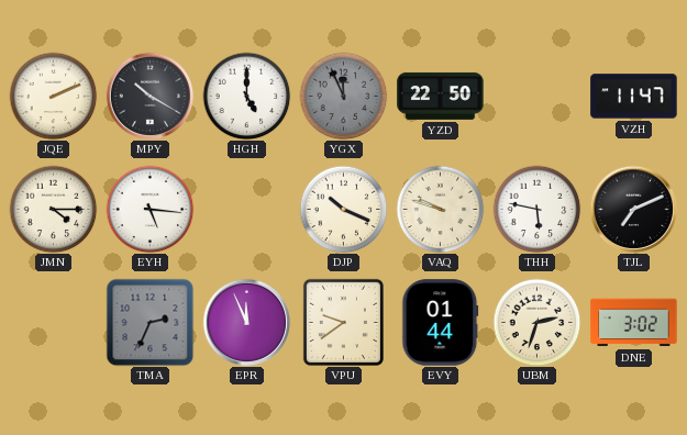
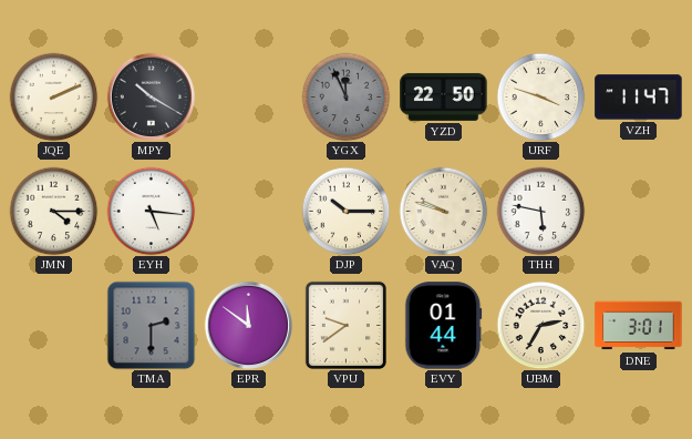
HGH: 5:00 -> none (246, 96)
URF: none -> 3:48 (540, 96)
DJP: 10:19 -> 10:15 (345, 211)
TJL: 7:11 -> none (633, 209)
TMA: 2:34 -> 2:30 (151, 325)
EPR: 11:56 -> 11:51 (248, 325)
UBM: 2:33 -> 2:35 (540, 325)
DNE: 3:02 -> 3:01 (639, 326)
